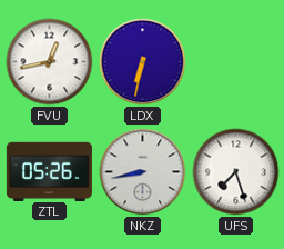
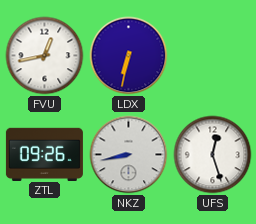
ZTL: 05:26 -> 09:26 (44, 154)
UFS: 7:27 -> 12:27 (213, 155)
